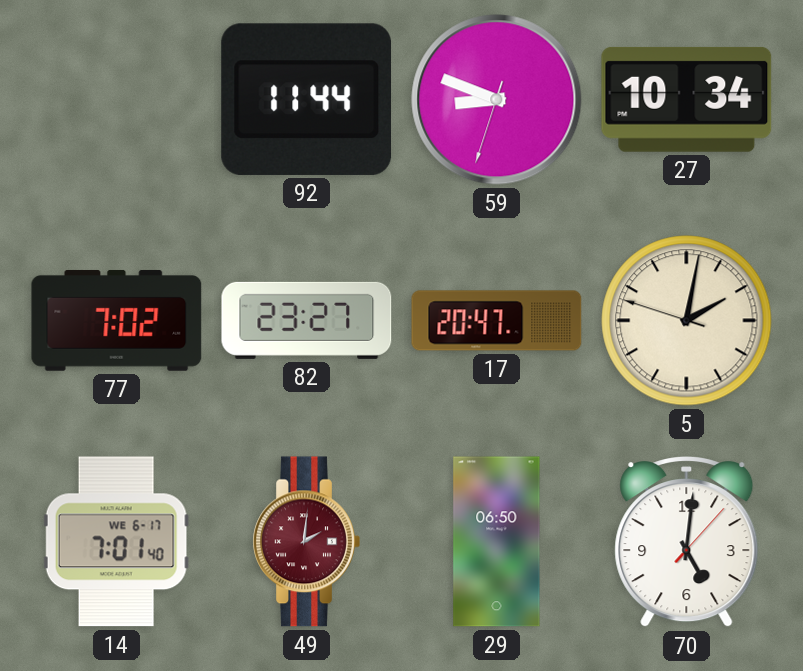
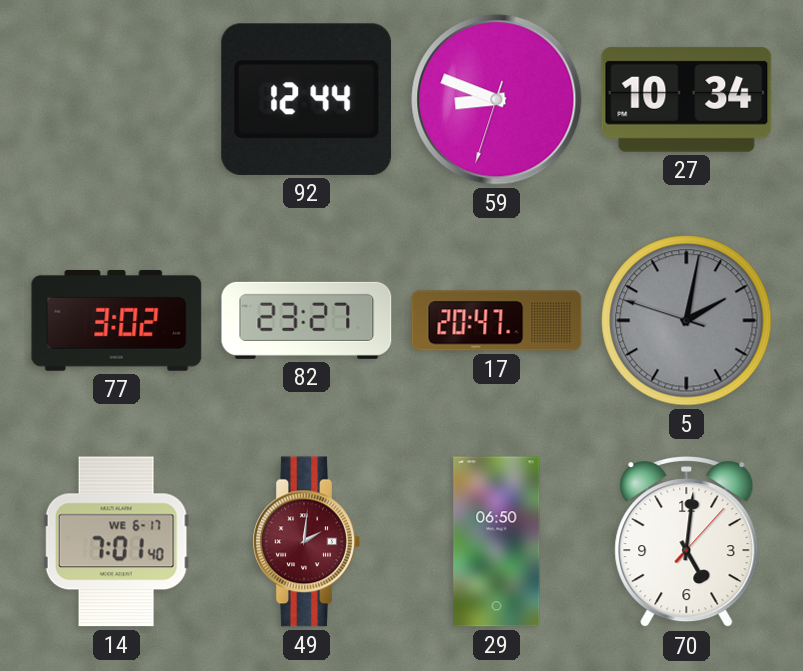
92: 11:44 -> 12:44 (306, 99)
77: 7:02 -> 3:02 (117, 320)
5 dial: cream -> grey (687, 321)
